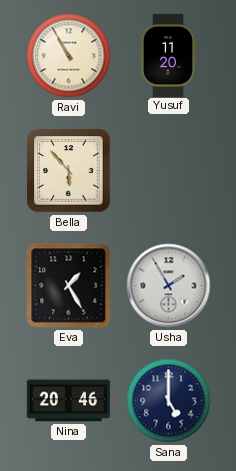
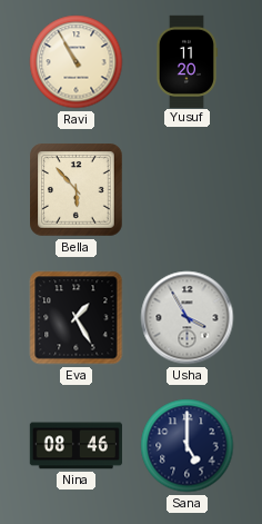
Usha: 1:55 -> 3:55 (188, 318)
Nina: 20:46 -> 08:46 (75, 446)
